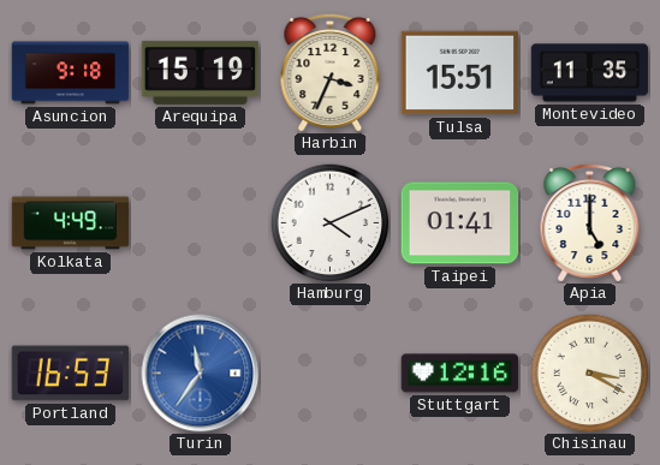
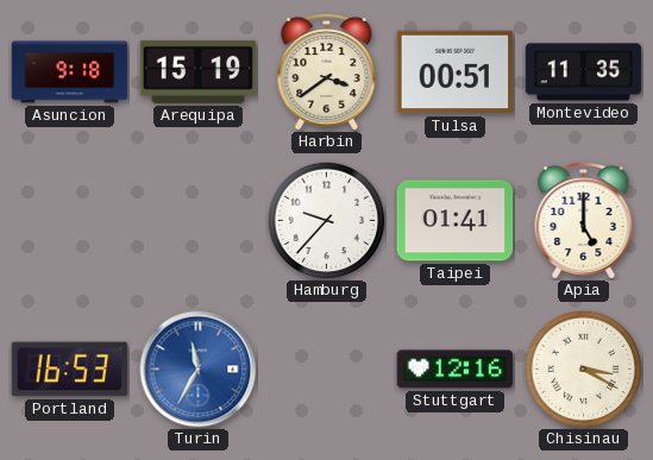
Harbin: 3:34 -> 3:39 (327, 71)
Tulsa: 15:51 -> 00:51 (456, 73)
Kolkata: 4:49 -> none (71, 223)
Hamburg: 4:11 -> 9:37 (327, 221)
Turin: 11:36 -> 11:35 (199, 370)
